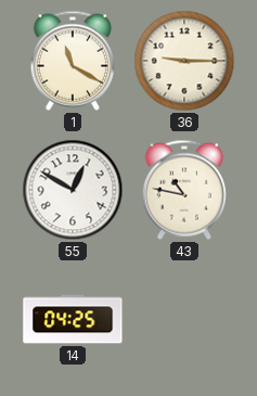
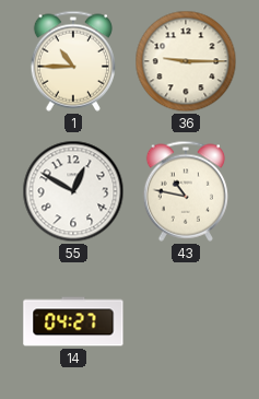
1: 11:20 -> 10:45 (72, 61)
14: 04:25 -> 04:27 (73, 321)
